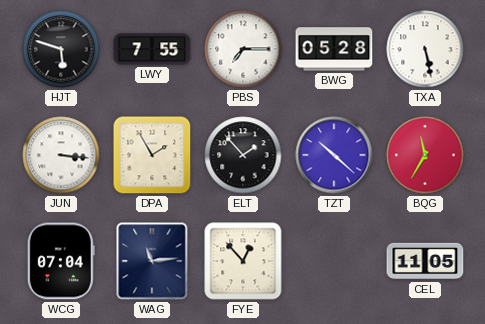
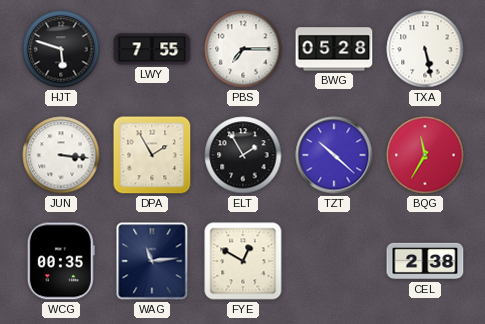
ELT: 1:53 -> 1:55 (243, 155)
WCG: 07:04 -> 00:35 (61, 261)
FYE: 12:53 -> 12:50 (243, 261)
CEL: 11:05 -> 2:38 (425, 261)
